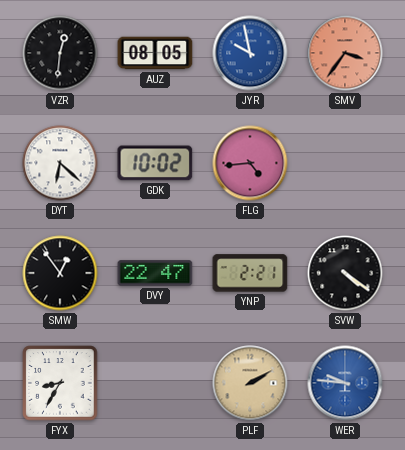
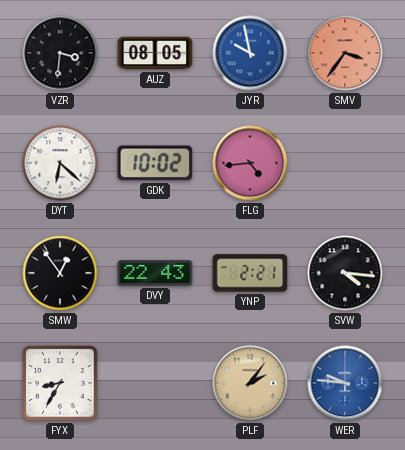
VZR: 12:31 -> 3:31 (60, 53)
DVY: 22:47 -> 22:43 (155, 273)
SVW: 4:21 -> 4:16 (345, 273)
PLF: 2:10 -> 2:06 (250, 383)
